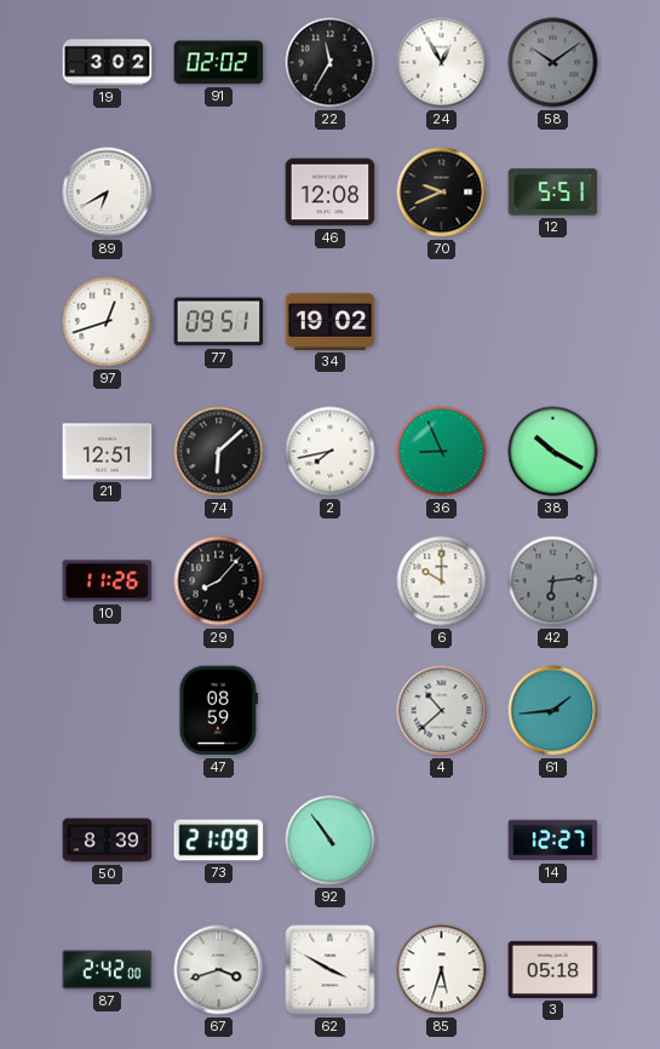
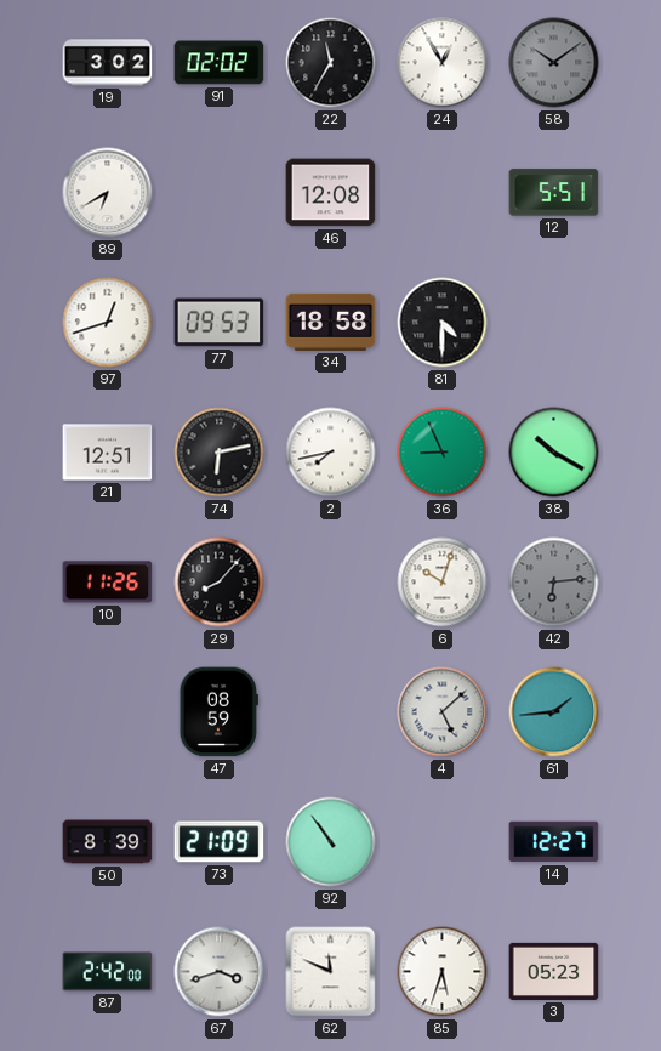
70: 9:41 -> none (442, 193)
77: 09:51 -> 09:53 (220, 323)
34: 19:02 -> 18:58 (331, 322)
81: none -> 4:30 (443, 323)
74: 6:08 -> 6:13 (220, 453)
6: 10:00 -> 10:03 (443, 583)
4: 10:38 -> 5:08 (443, 712)
62: 3:50 -> 11:49 (331, 972)
3: 05:18 -> 05:23 (554, 971)
